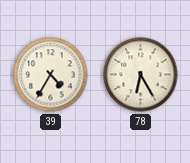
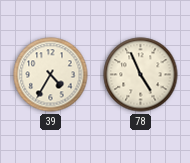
78: 6:25 -> 4:56 (141, 75)
